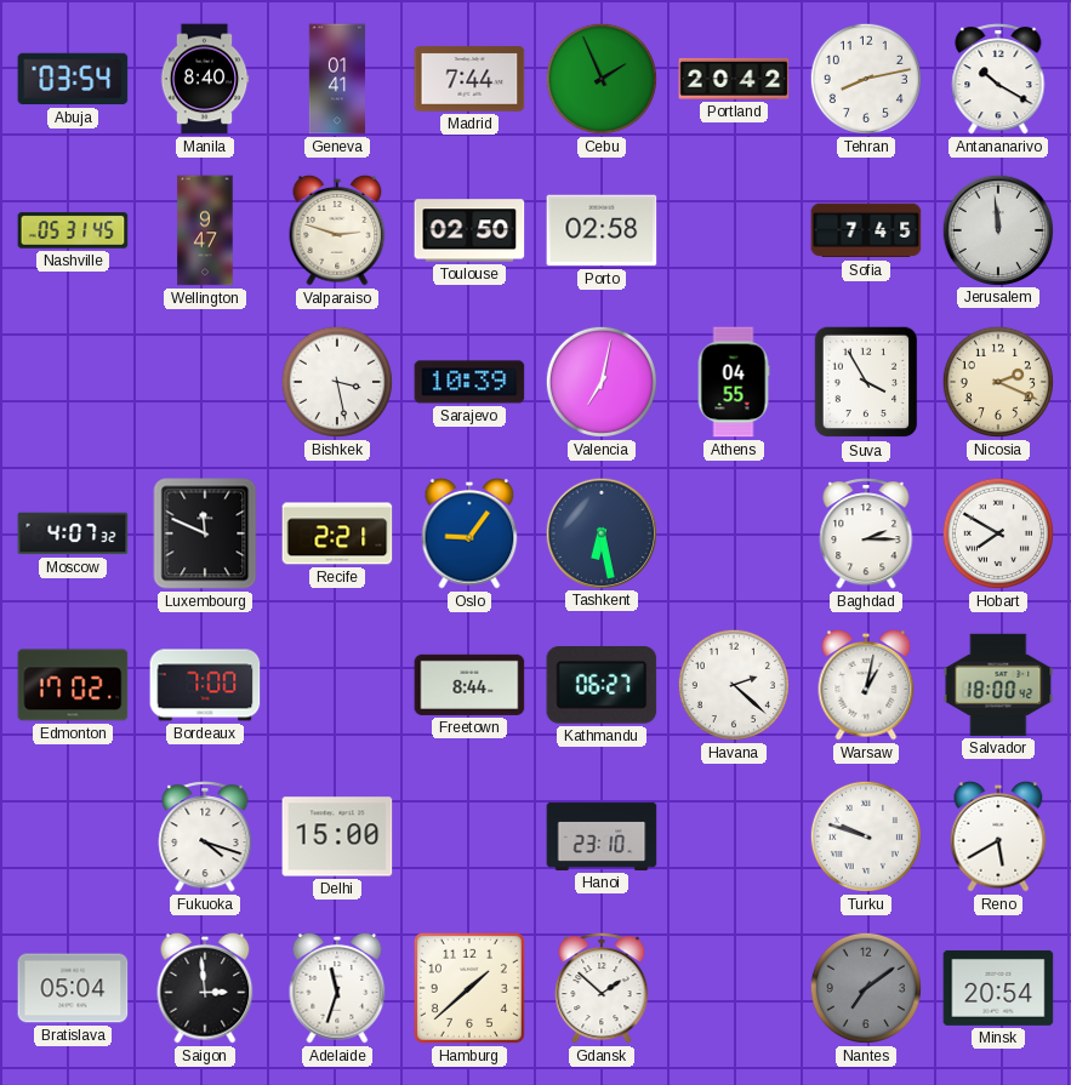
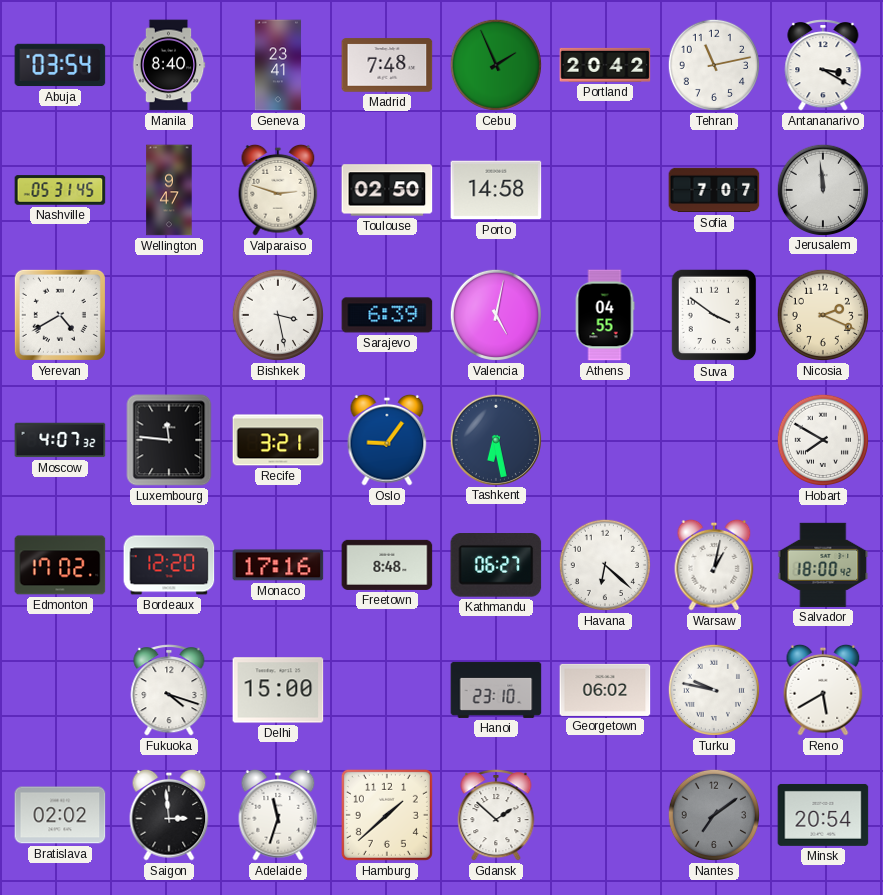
Geneva: 01:41 -> 23:41 (278, 65)
Madrid: 7:44 -> 7:48 (387, 65)
Tehran: 8:13 -> 11:13 (714, 65)
Antananarivo: 10:20 -> 3:20 (823, 65)
Porto: 02:58 -> 14:58 (496, 190)
Sofia: 7:45 -> 7:07 (714, 190)
Yerevan: none -> 4:40 (60, 315)
Sarajevo: 10:39 -> 6:39 (387, 315)
Valencia: 7:02 -> 5:02 (496, 315)
Suva: 3:55 -> 3:51 (714, 315)
Luxembourg: 11:49 -> 11:46 (169, 440)
Recife: 2:21 -> 3:21 (278, 440)
Baghdad: 2:15 -> none (866, 533)
Bordeaux: 7:00 -> 12:20 (169, 565)
Monaco: none -> 17:16 (278, 565)
Freetown: 8:44 -> 8:48 (387, 565)
Havana: 2:22 -> 6:22 (605, 565)
Georgetown: none -> 06:02 (605, 690)
Turku: 9:48 -> 9:47 (714, 690)
Bratislava: 05:04 -> 02:02 (60, 815)
